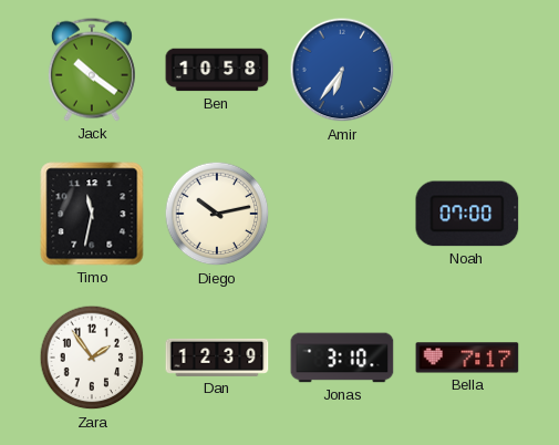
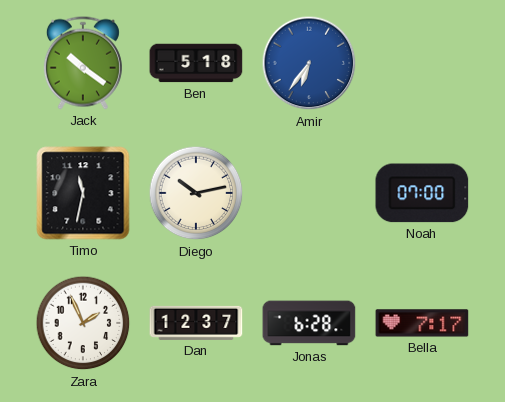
Ben: 10:58 -> 5:18 (196, 63)
Zara: 1:54 -> 1:56 (83, 323)
Dan: 12:39 -> 12:37 (196, 323)
Jonas: 3:10 -> 6:28 (309, 323)
